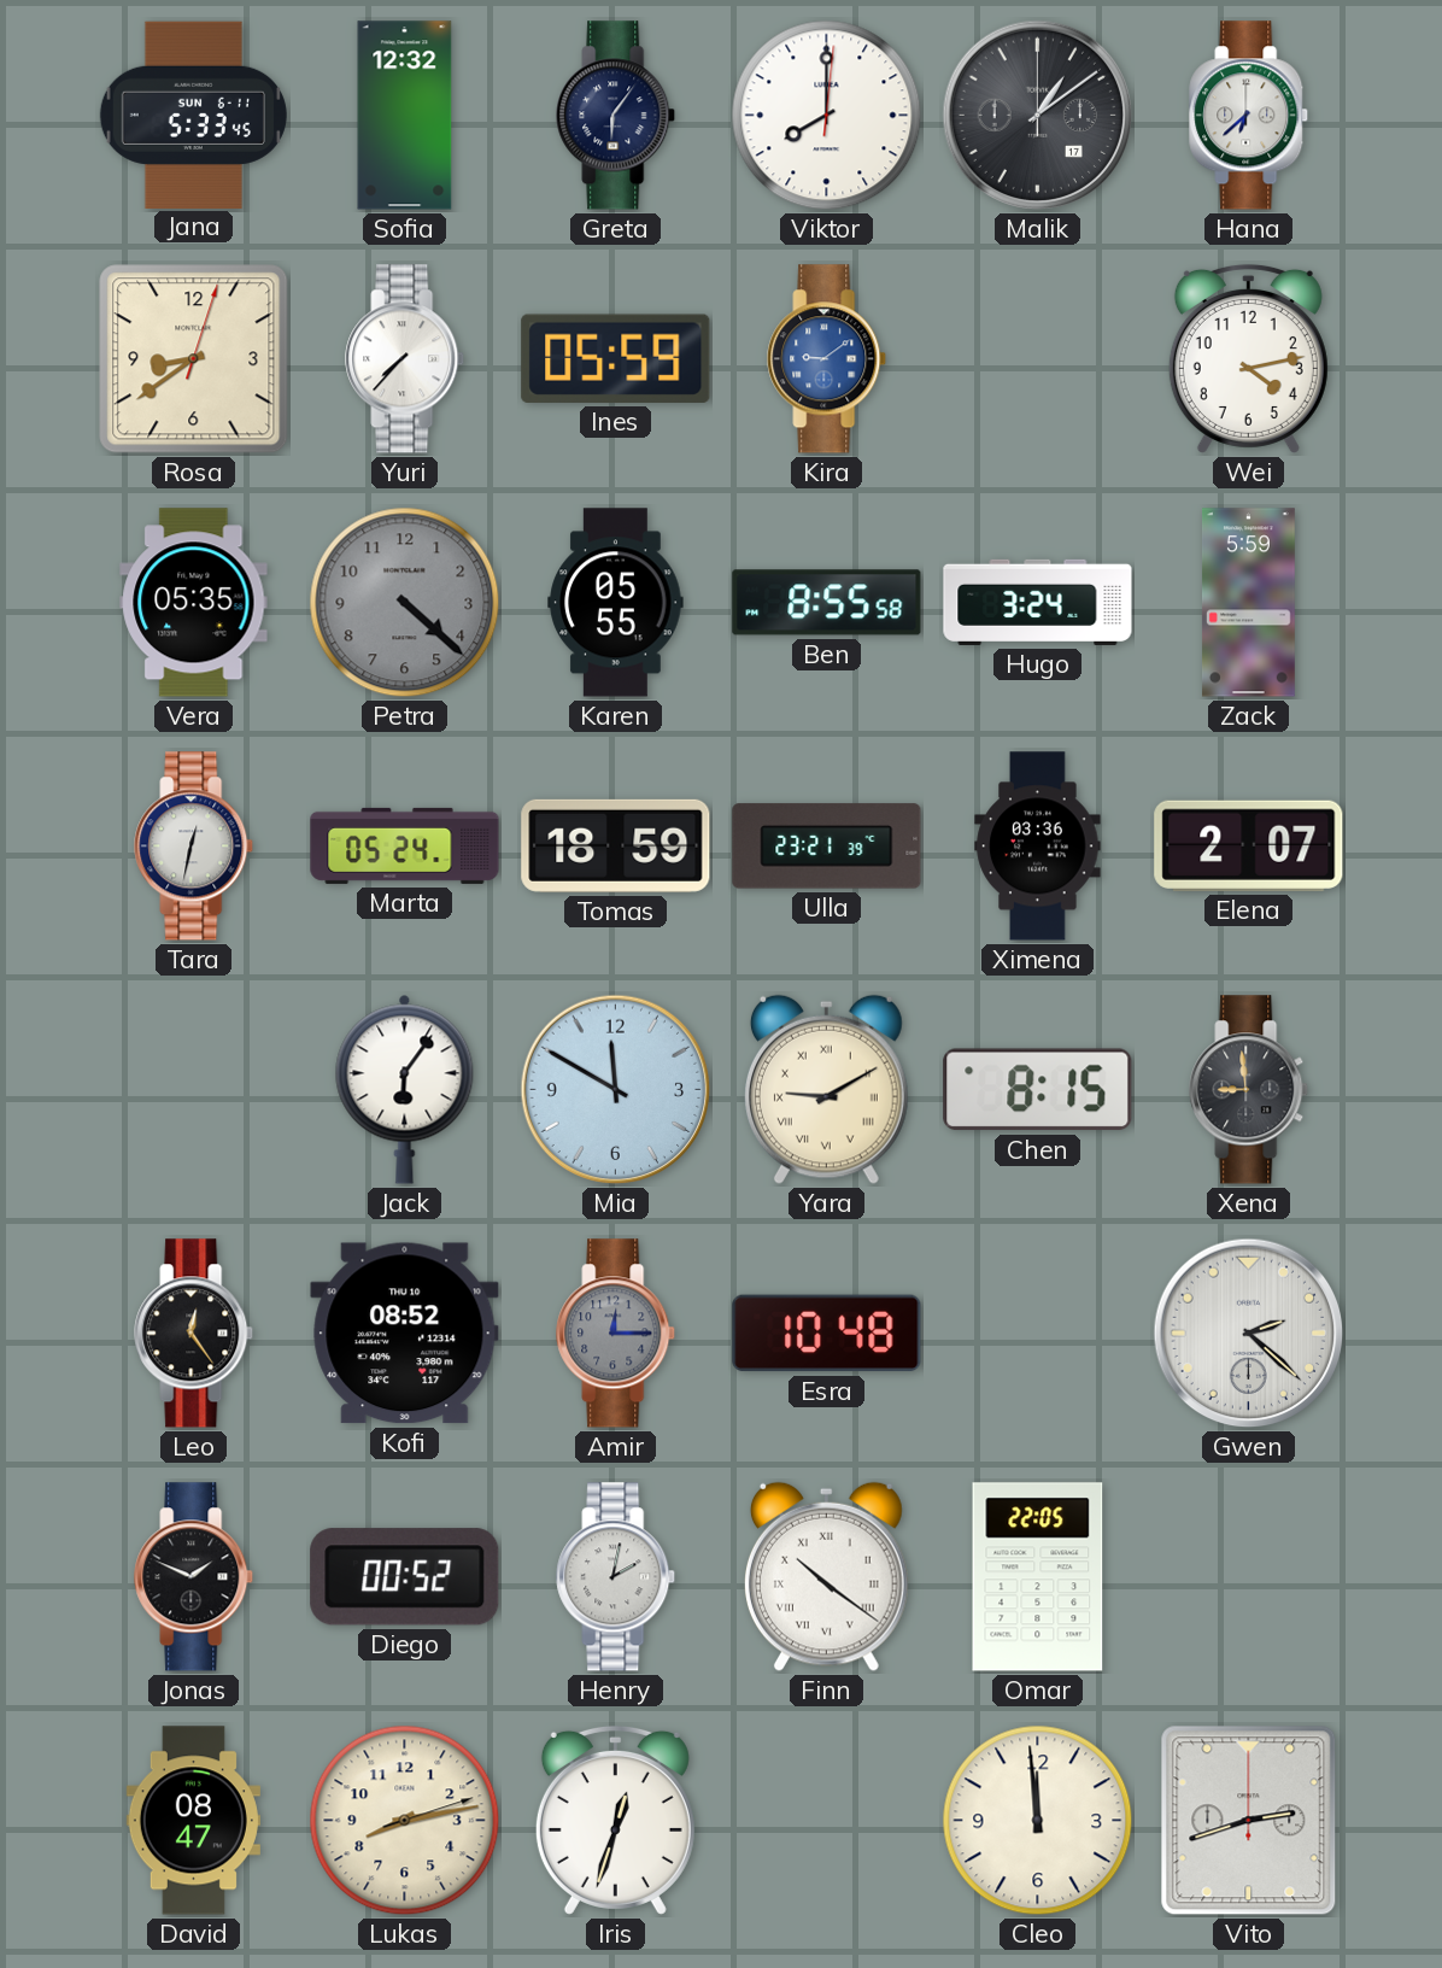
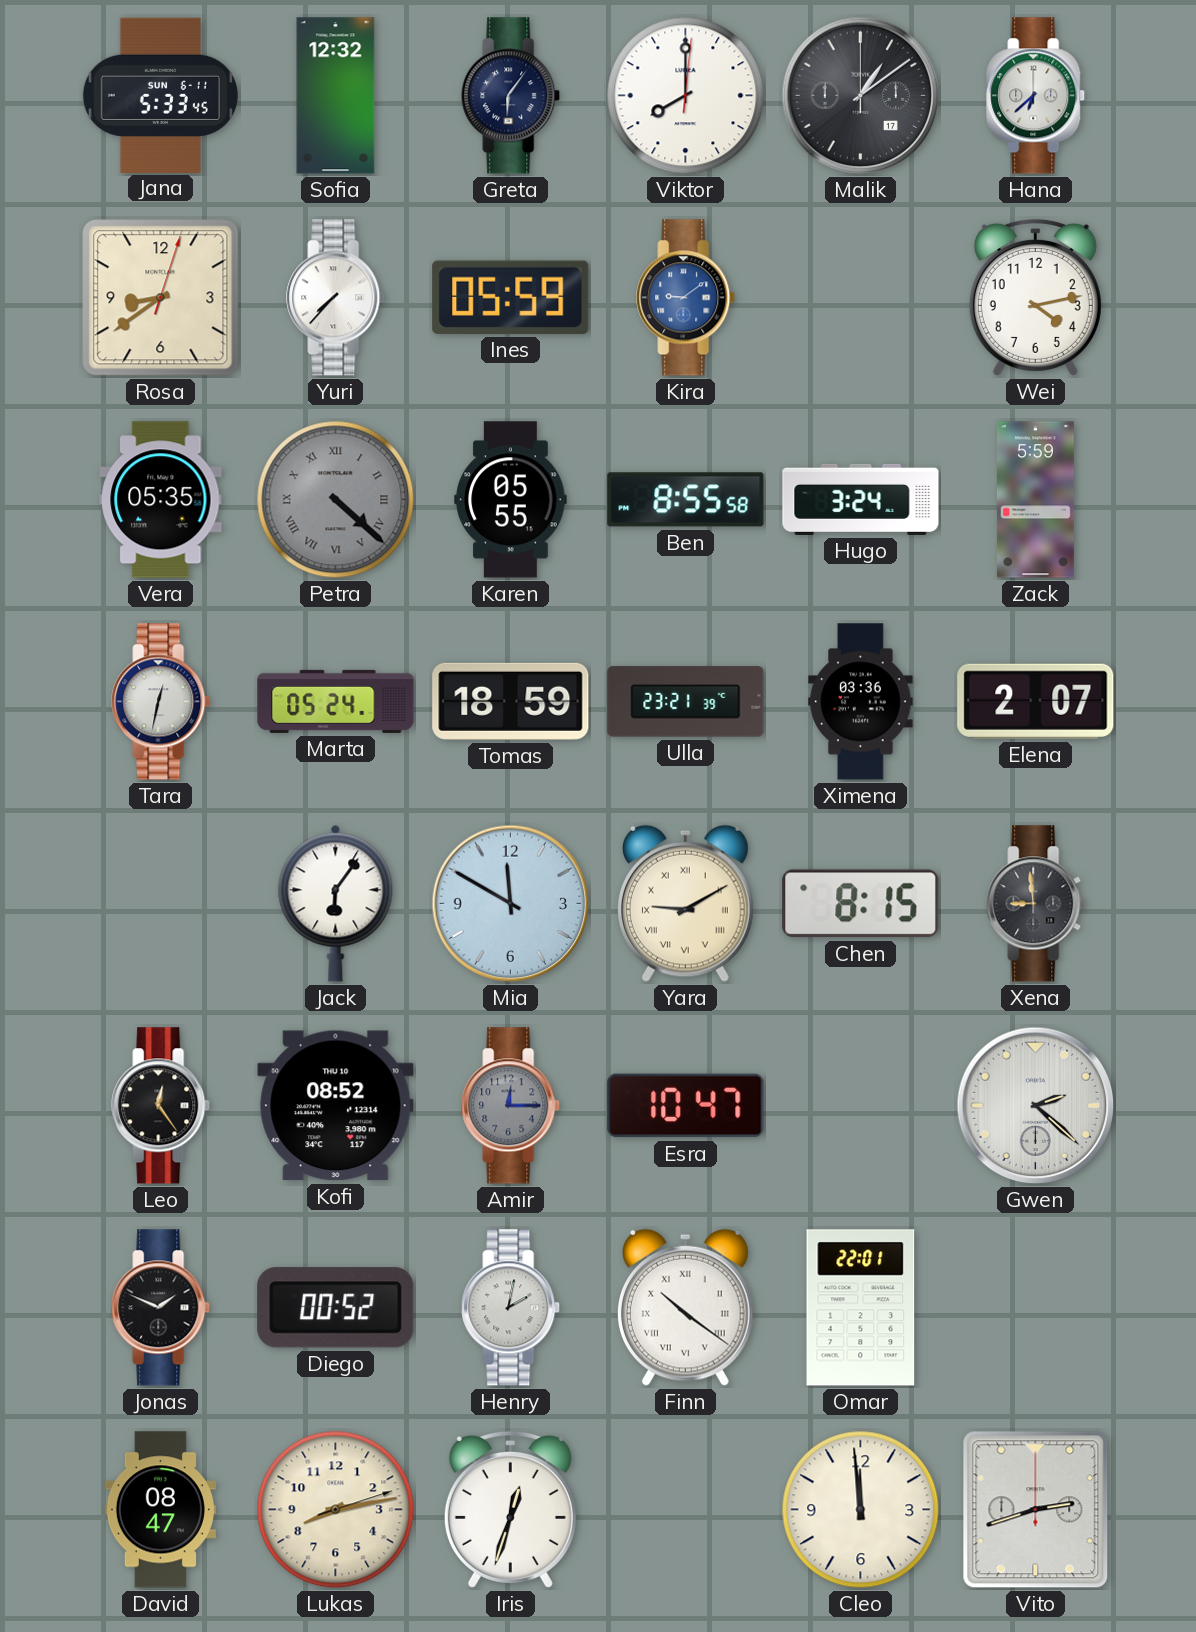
Petra numerals: Arabic -> Roman (336, 500)
Esra: 10:48 -> 10:47 (686, 1106)
Omar: 22:05 -> 22:01 (861, 1308)
